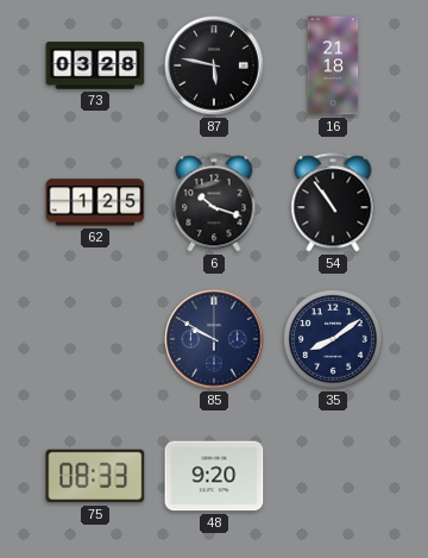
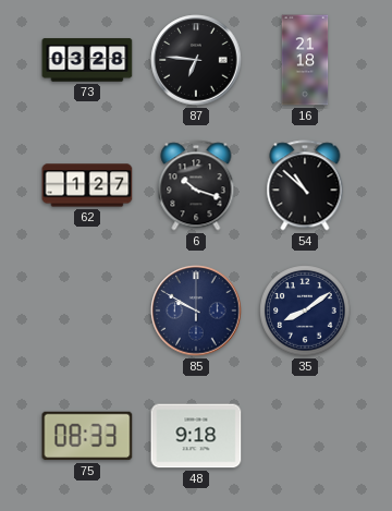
87: 5:47 -> 6:46 (196, 60)
62: 1:25 -> 1:27 (87, 185)
54: 10:54 -> 10:52 (305, 185)
48: 9:20 -> 9:18 (196, 436)
